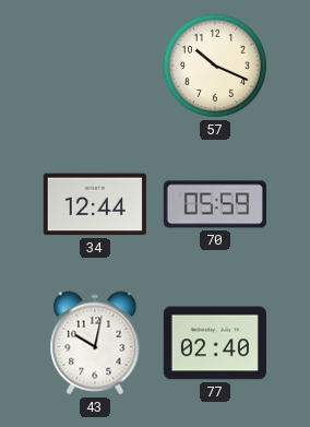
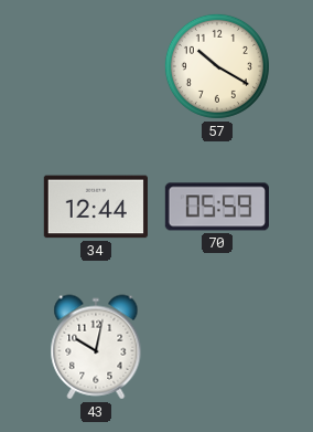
57: 10:19 -> 10:20 (217, 66)
77: 02:40 -> none (215, 343)
